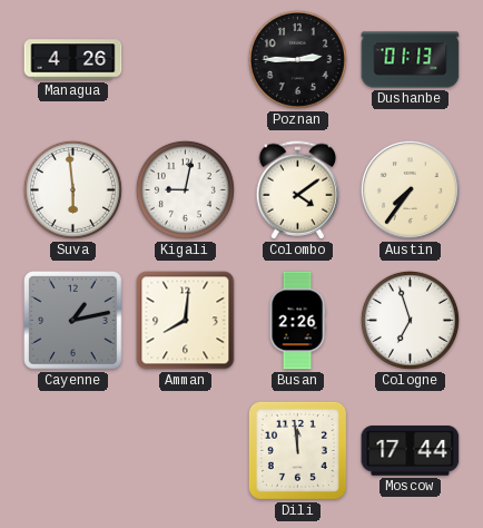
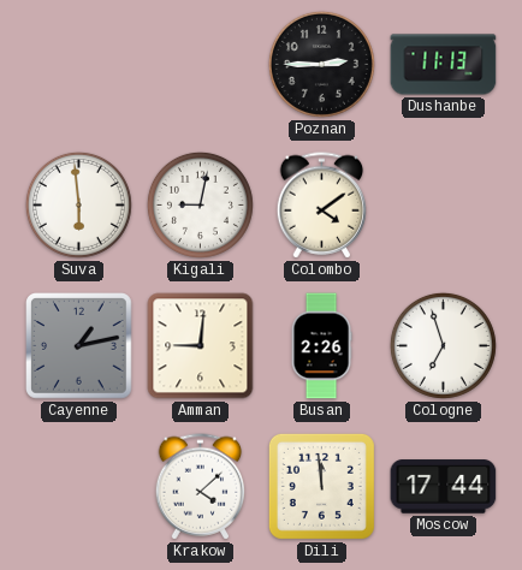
Managua: 4:26 -> none (73, 60)
Dushanbe: 01:13 -> 11:13 (444, 65)
Austin: 7:36 -> none (410, 189)
Amman: 8:01 -> 9:01 (201, 346)
Krakow: none -> 4:08 (201, 487)
